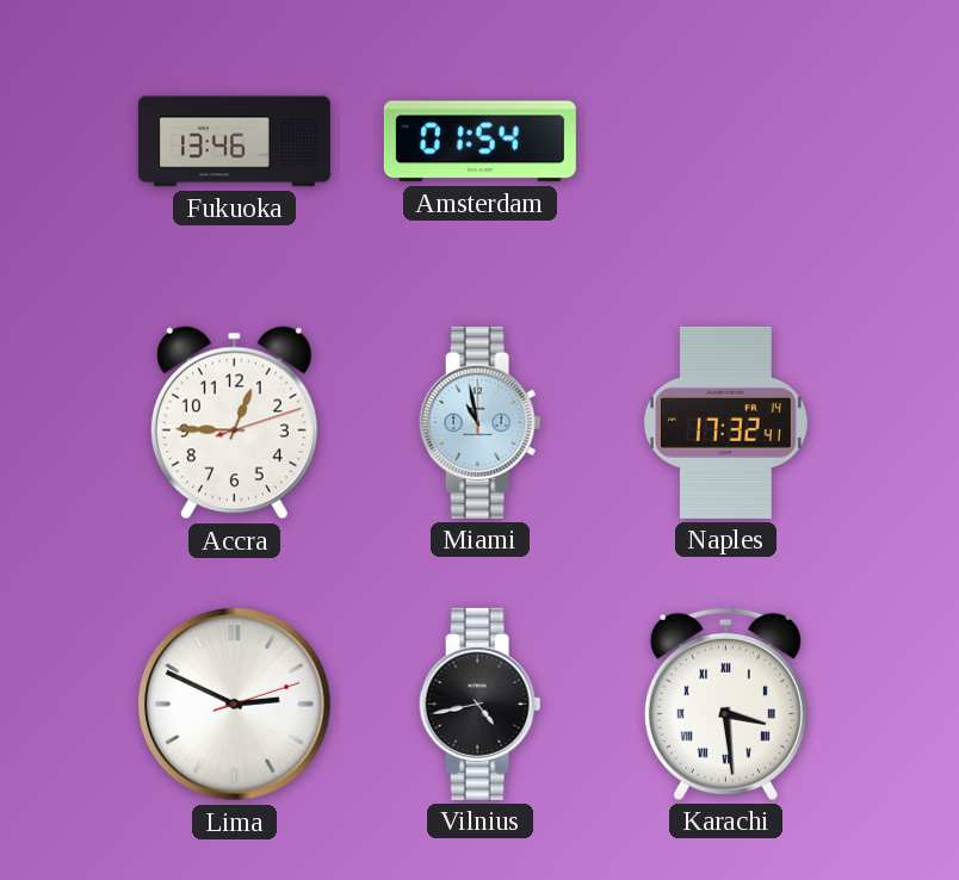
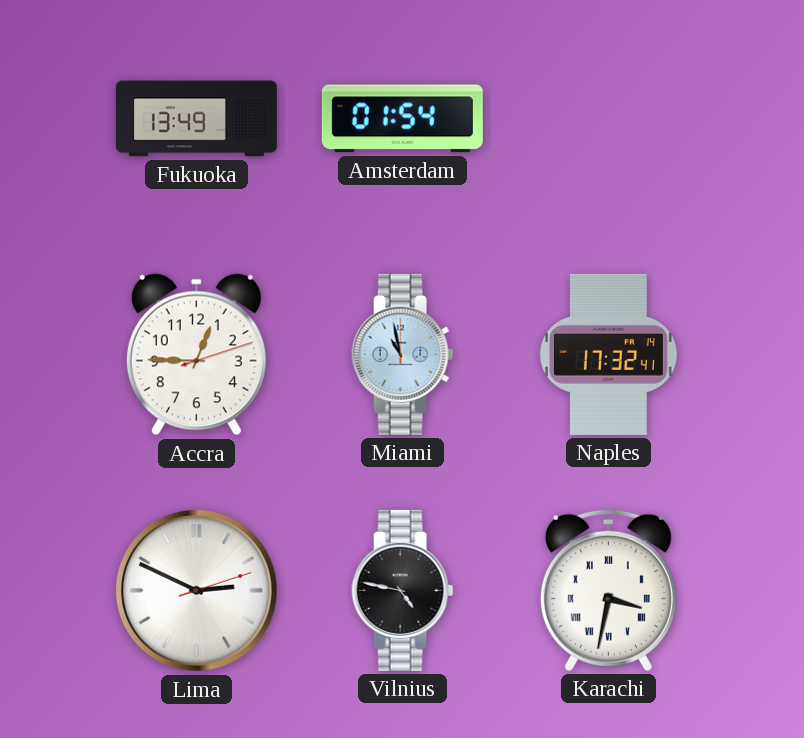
Fukuoka: 13:46 -> 13:49 (196, 119)
Vilnius: 4:43 -> 4:47 (403, 590)
Karachi: 3:29 -> 3:32 (608, 590)
